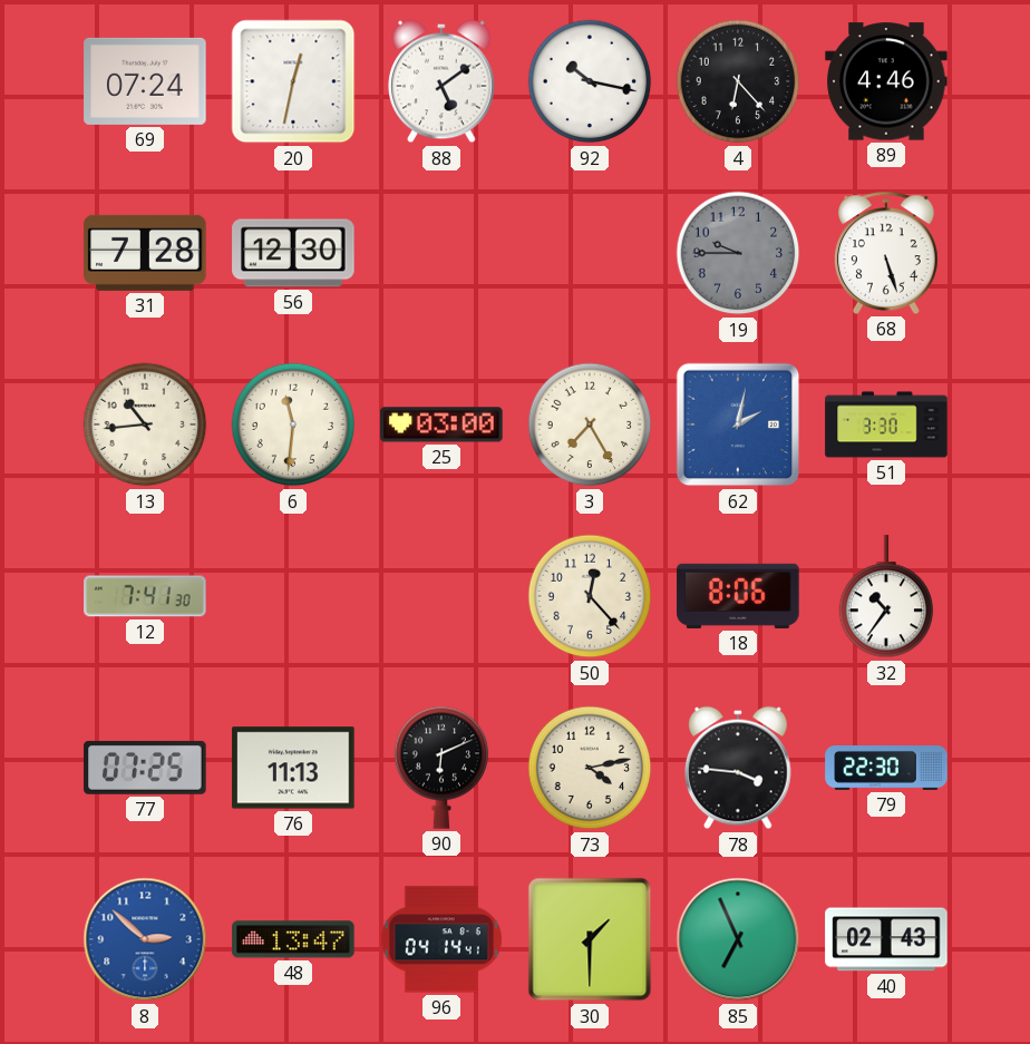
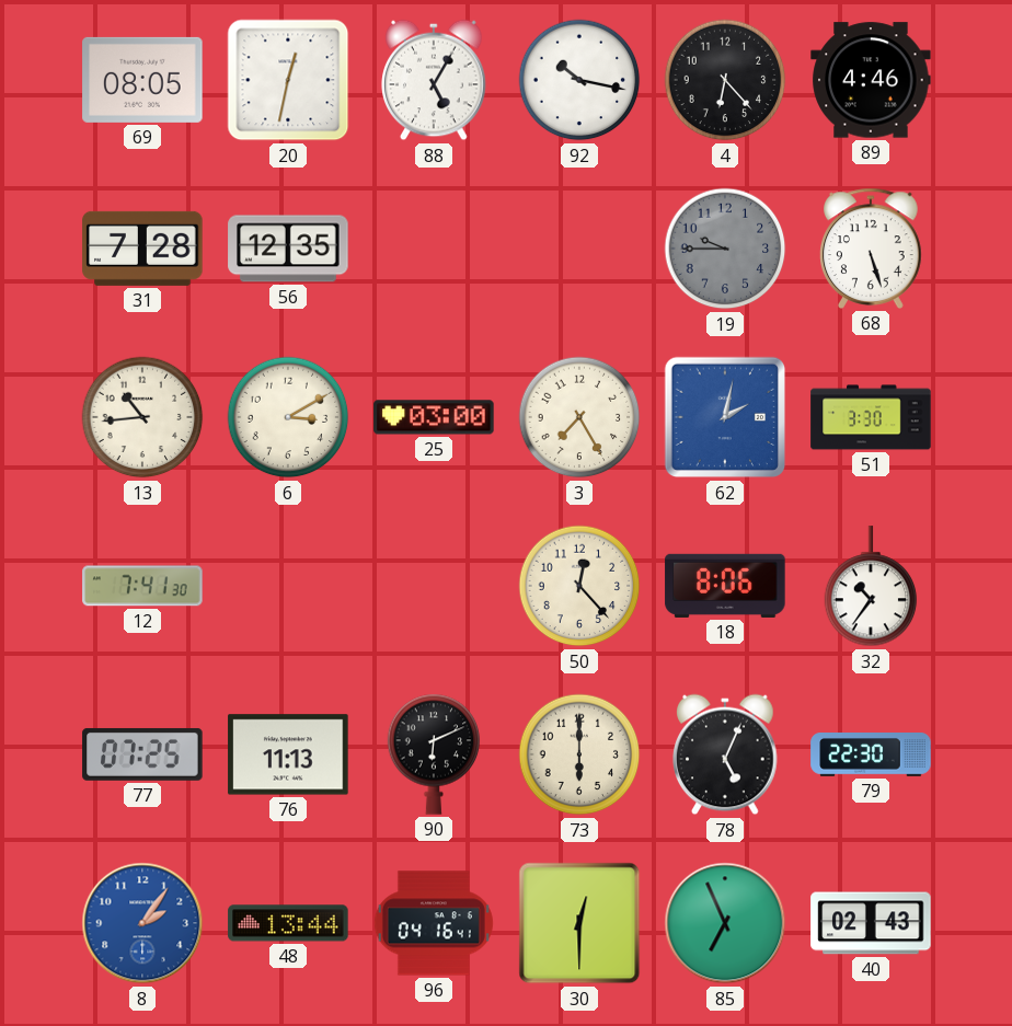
69: 07:24 -> 08:05 (142, 80)
88: 5:09 -> 5:05 (434, 80)
56: 12:30 -> 12:35 (288, 249)
6: 11:31 -> 3:10 (288, 417)
73: 4:13 -> 6:00 (579, 754)
78: 3:46 -> 5:04 (725, 754)
8: 2:52 -> 2:06 (142, 923)
48: 13:47 -> 13:44 (288, 923)
96: 04:14 -> 04:16 (434, 923)
30: 1:30 -> 12:30 (579, 923)
